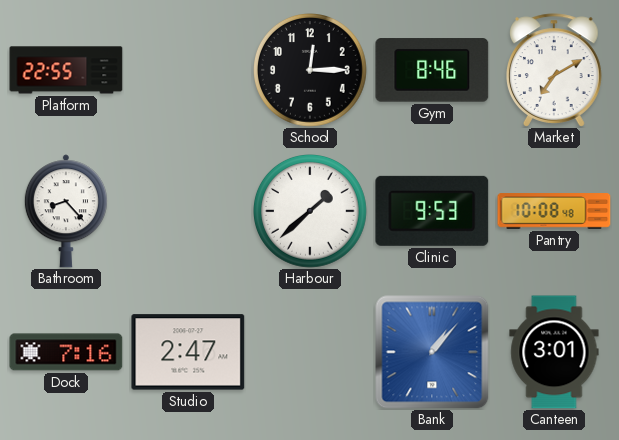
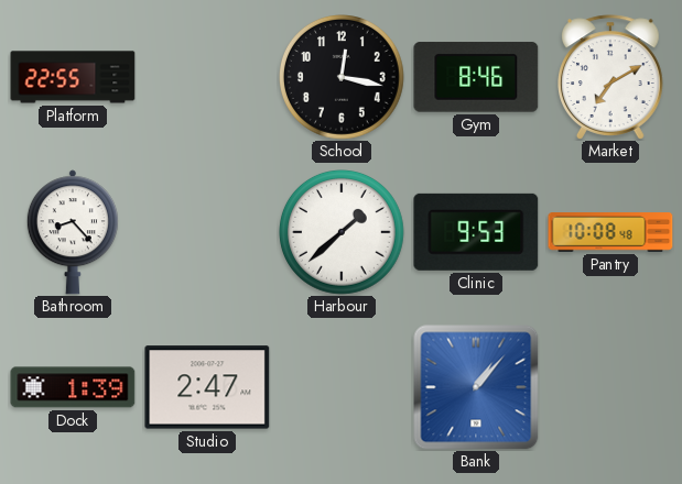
School: 12:15 -> 12:17 (343, 78)
Dock: 7:16 -> 1:39 (73, 387)
Canteen: 3:01 -> none (554, 352)
